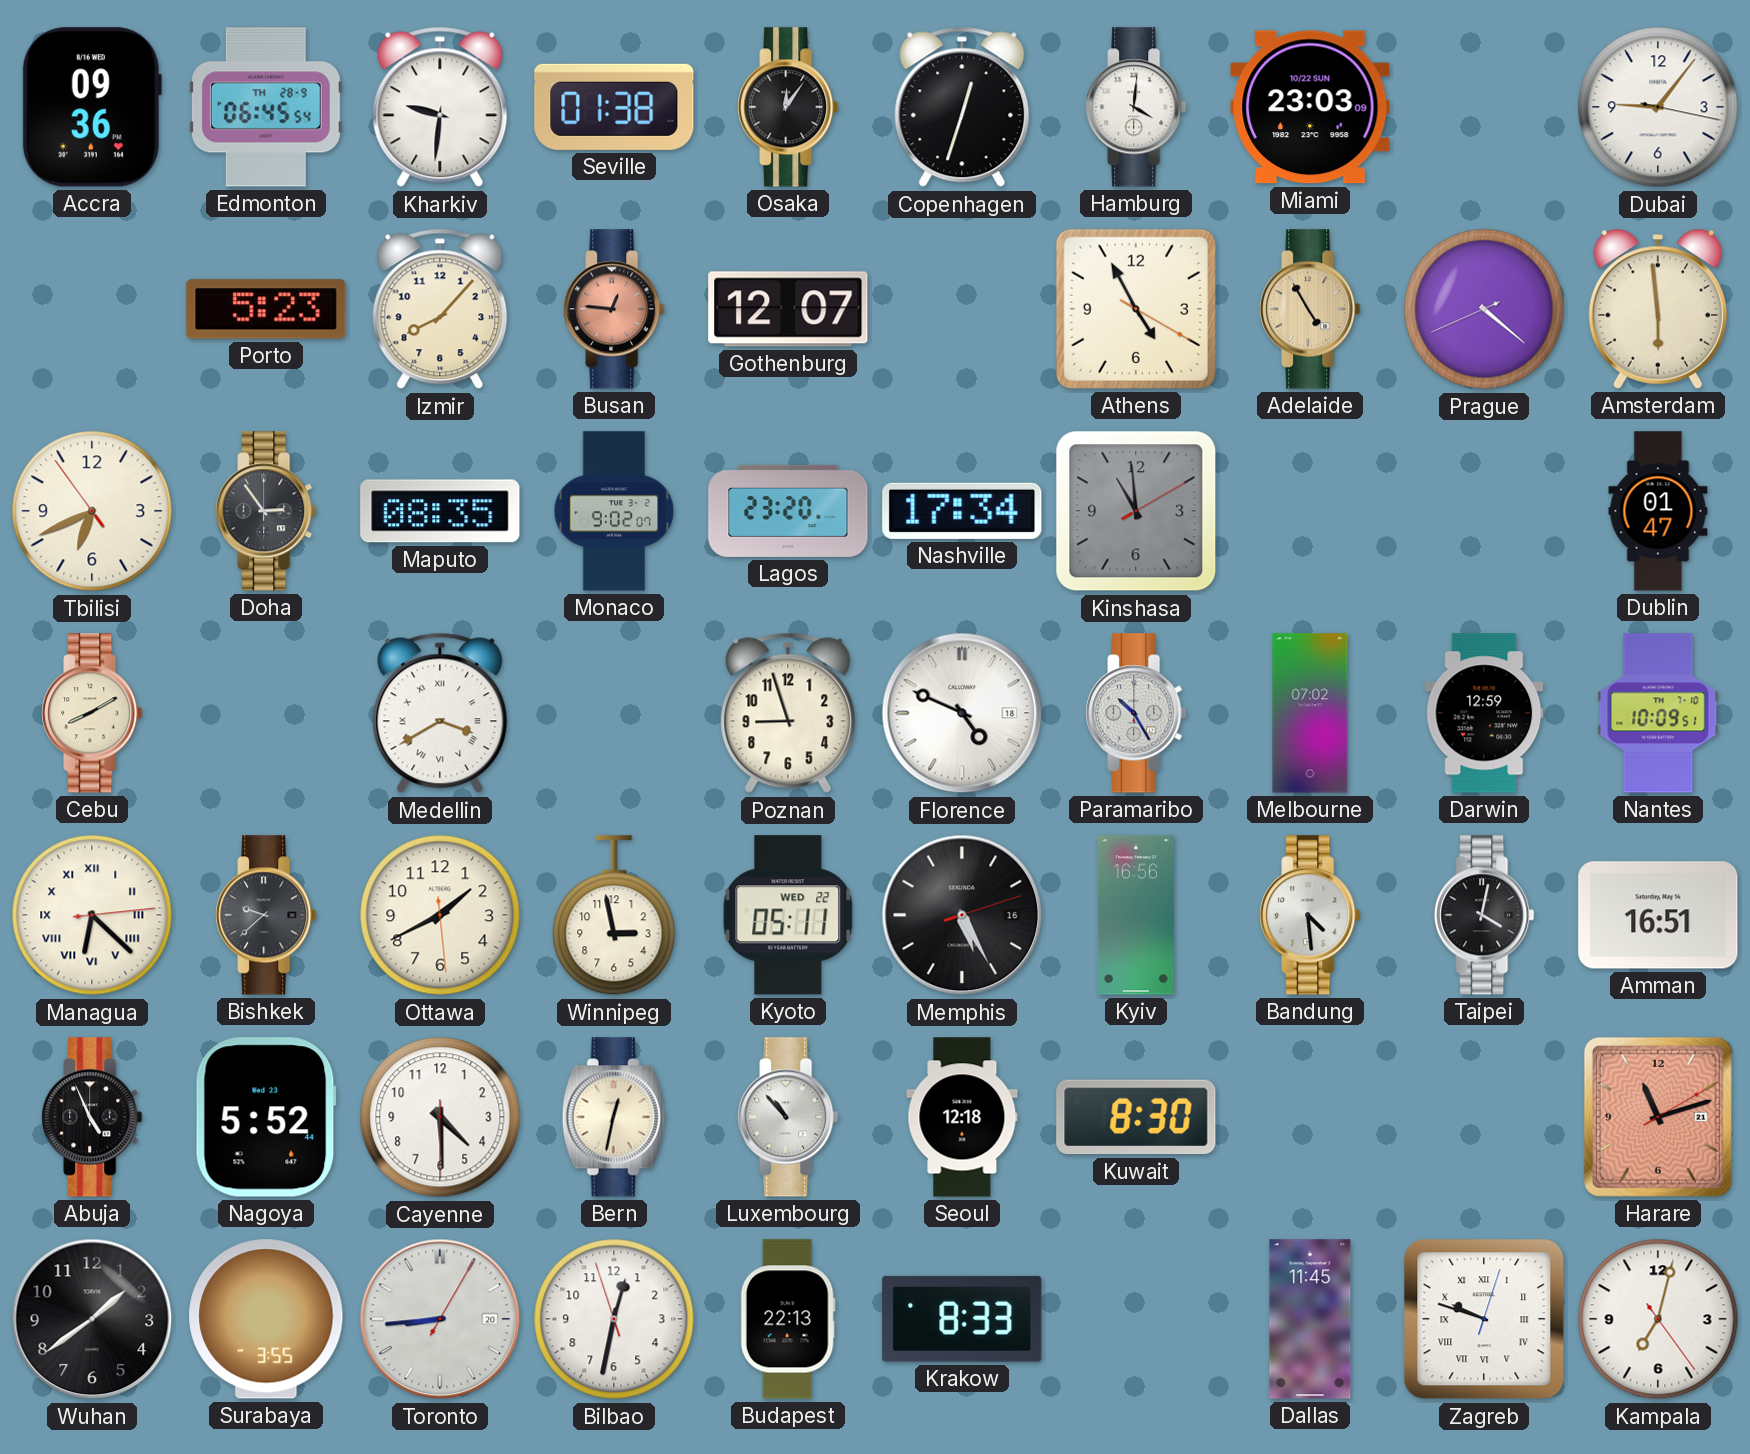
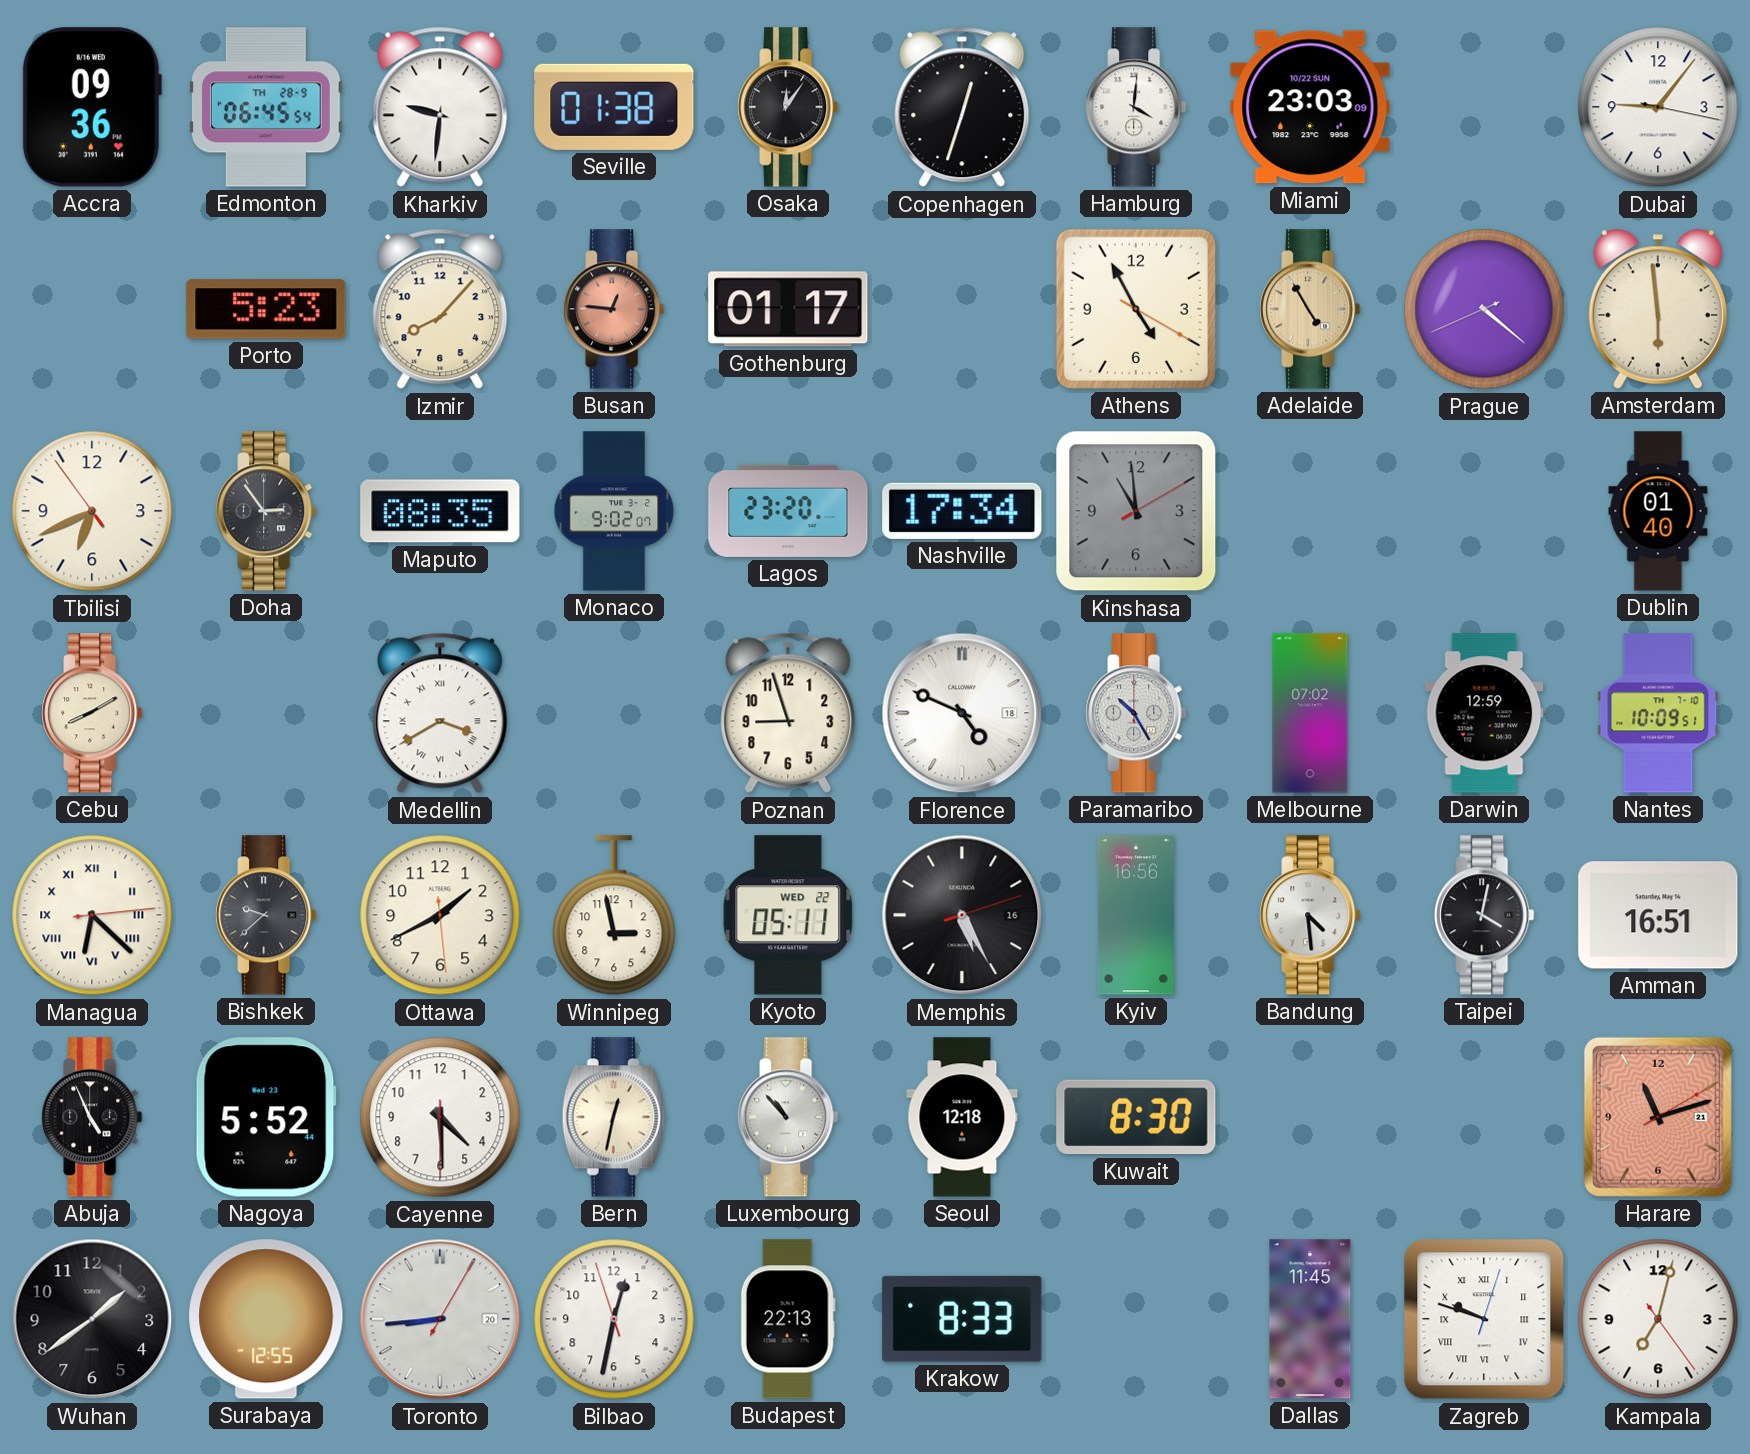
Gothenburg: 12:07 -> 01:17 (788, 309)
Dublin: 01:47 -> 01:40 (1658, 511)
Surabaya: 3:55 -> 12:55 (266, 1319)
